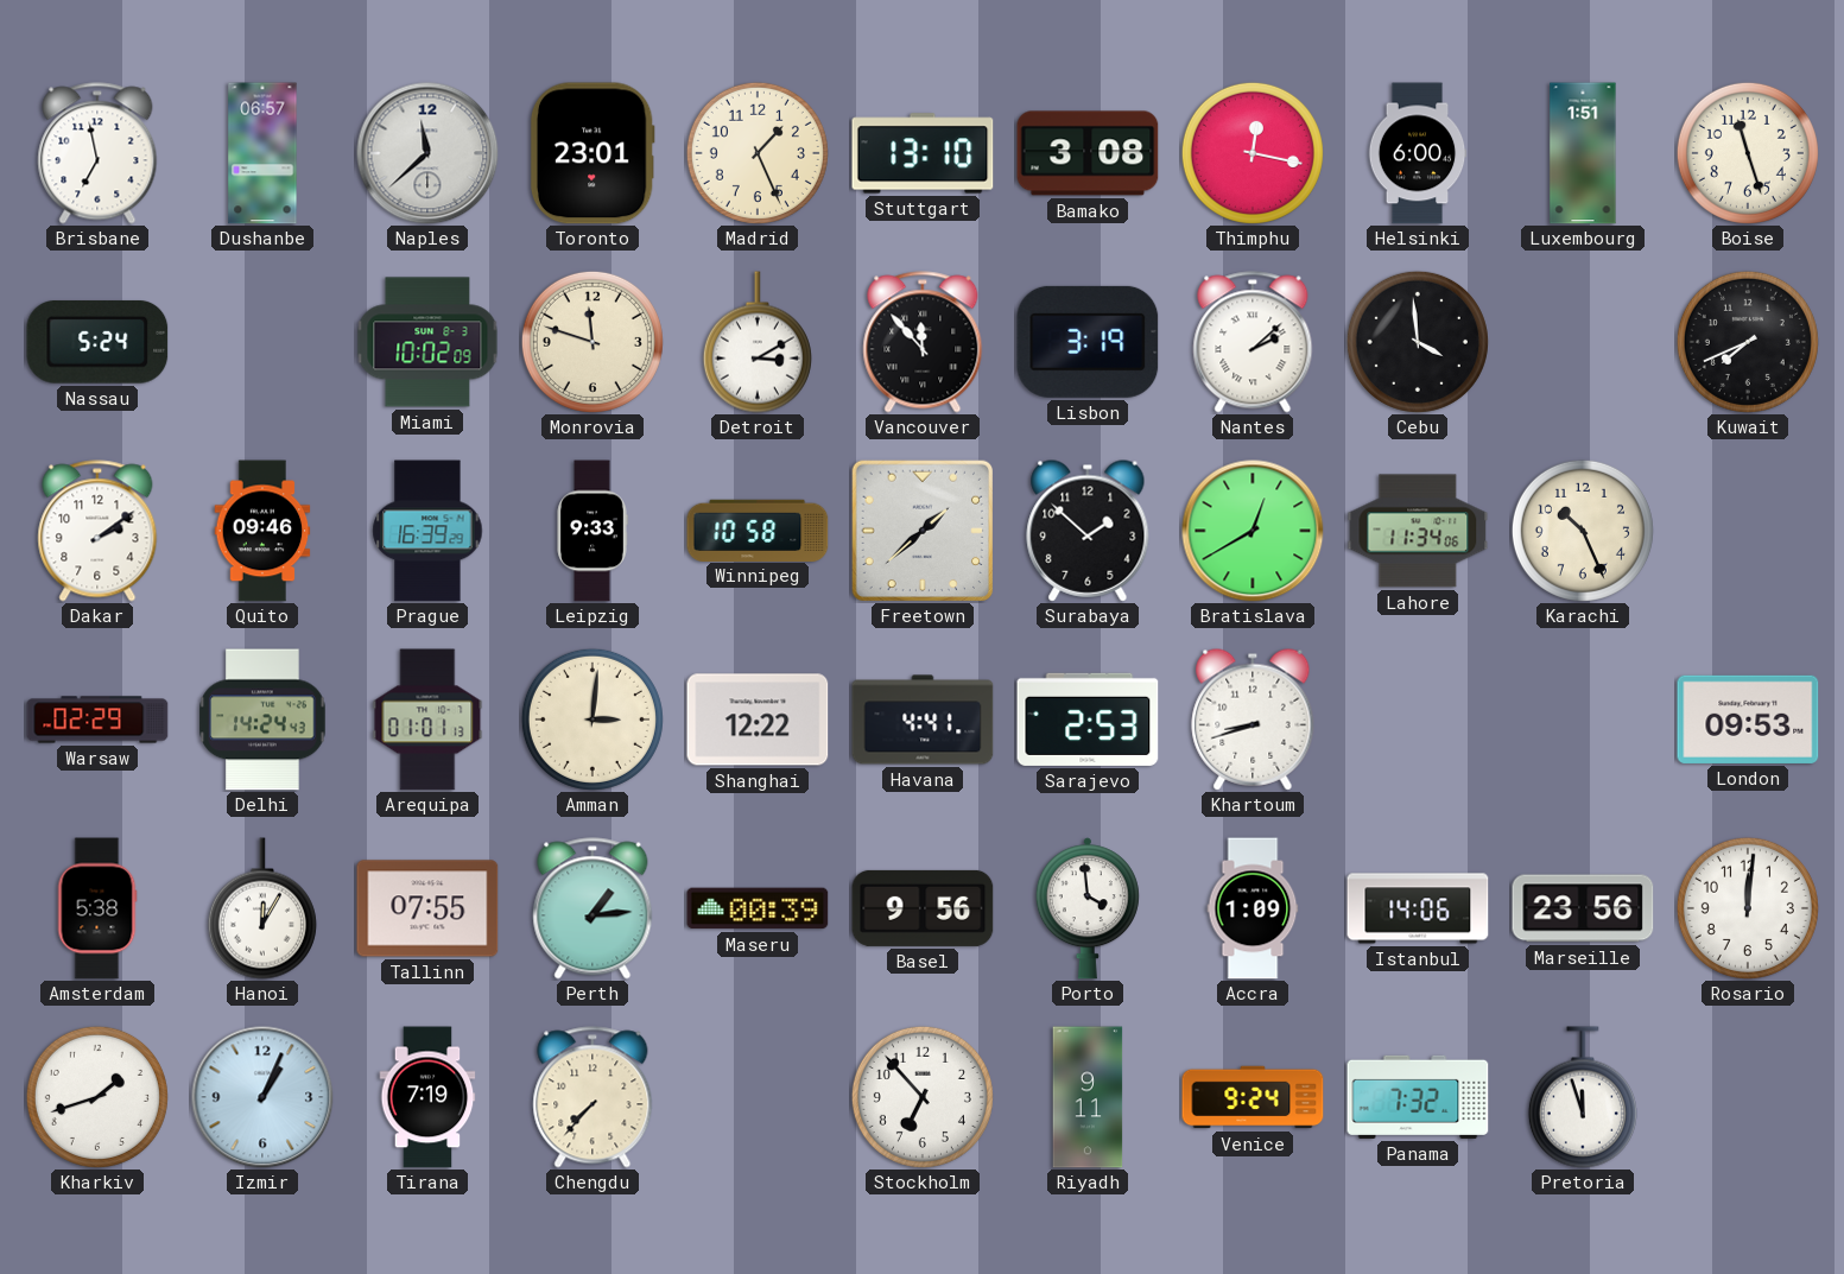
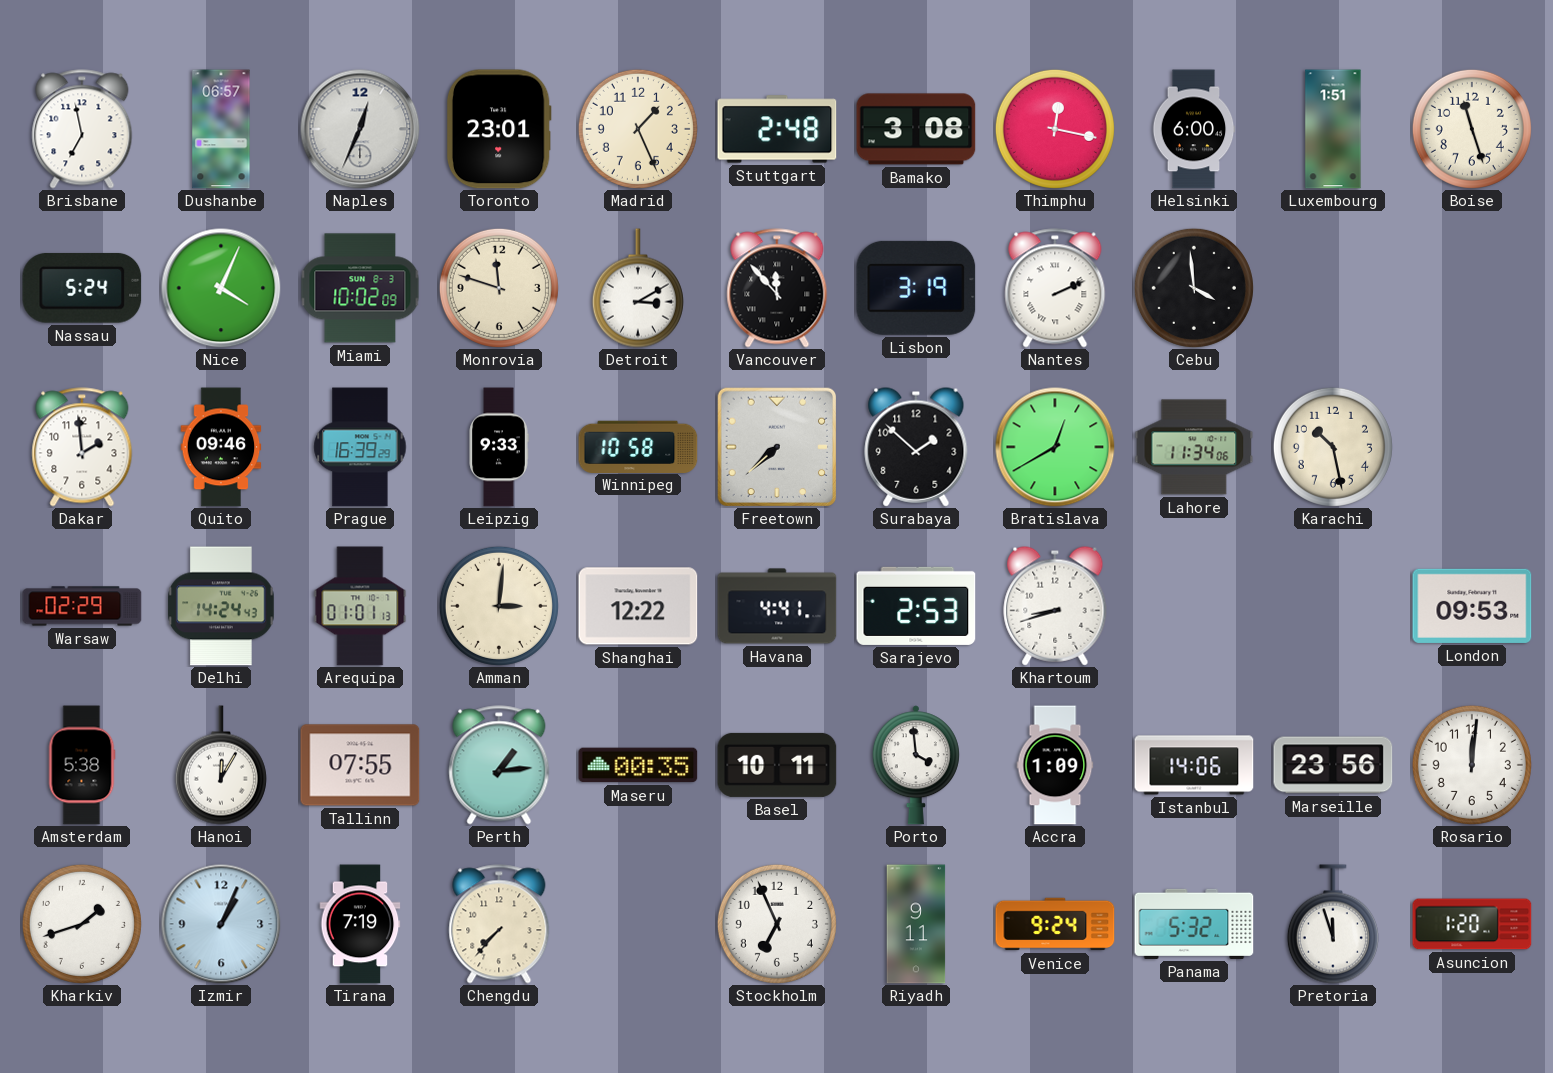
Naples: 11:38 -> 12:34 (360, 129)
Stuttgart: 13:10 -> 2:48 (777, 129)
Nice: none -> 4:04 (221, 288)
Nantes: 2:08 -> 2:11 (1055, 288)
Kuwait: 7:41 -> none (1748, 342)
Dakar: 2:09 -> 1:59 (82, 447)
Freetown: 1:38 -> 7:38 (776, 447)
Karachi: 10:26 -> 10:28 (1333, 447)
Maseru: 00:39 -> 00:35 (638, 765)
Basel: 9:56 -> 10:11 (777, 765)
Stockholm: 6:53 -> 6:56 (777, 924)
Panama: 7:32 -> 5:32 (1194, 924)
Asuncion: none -> 1:20 (1472, 924)
